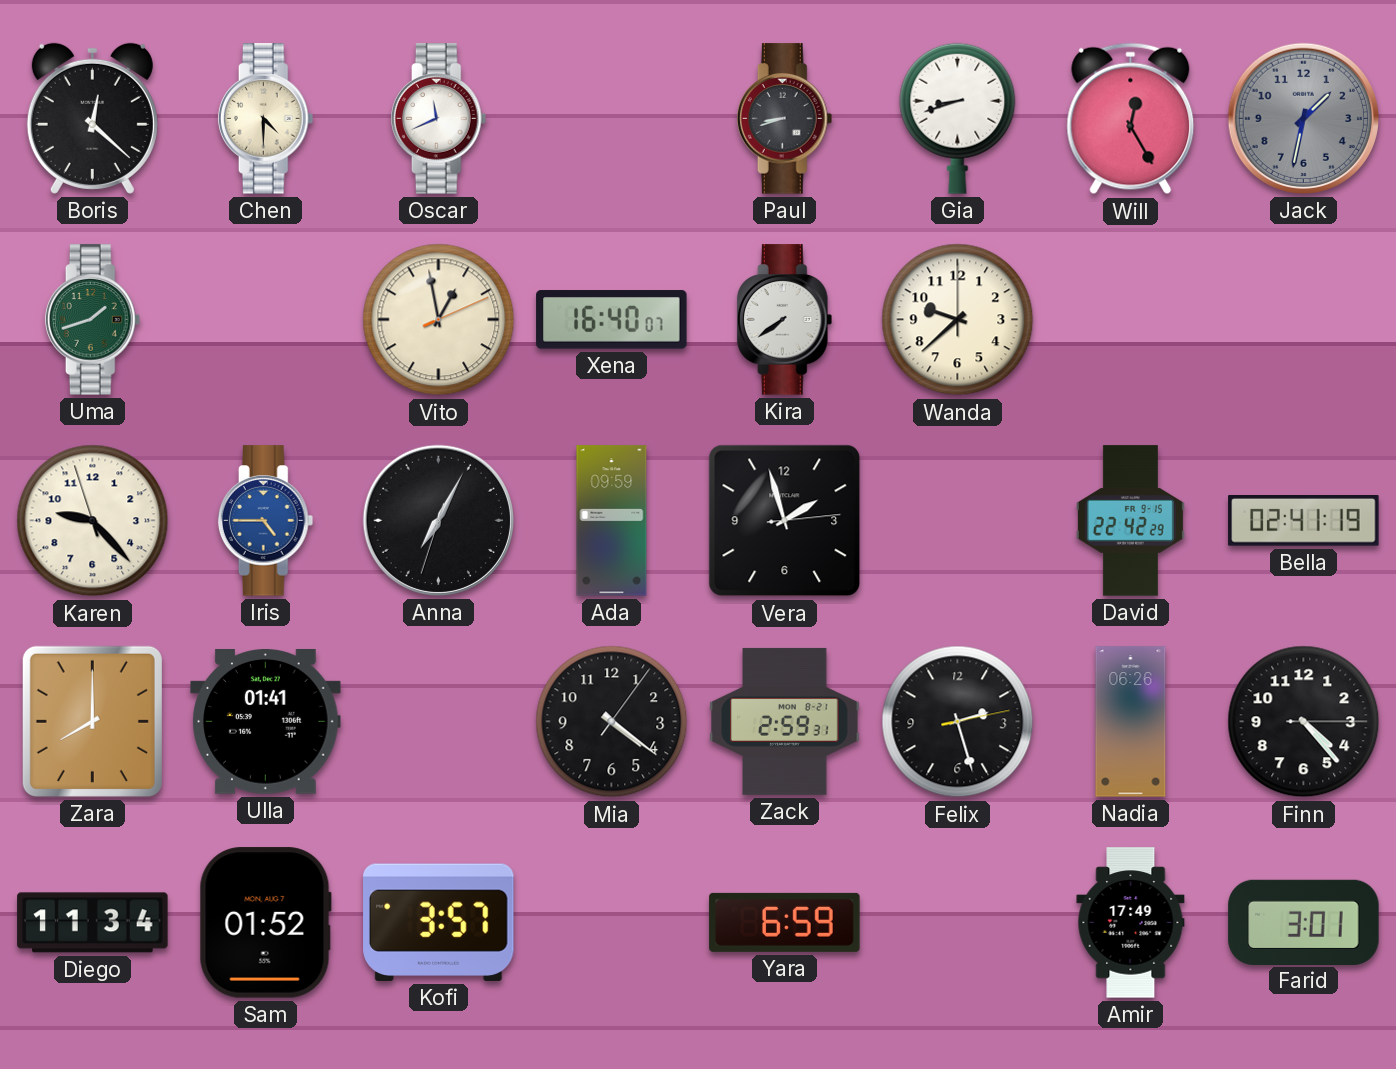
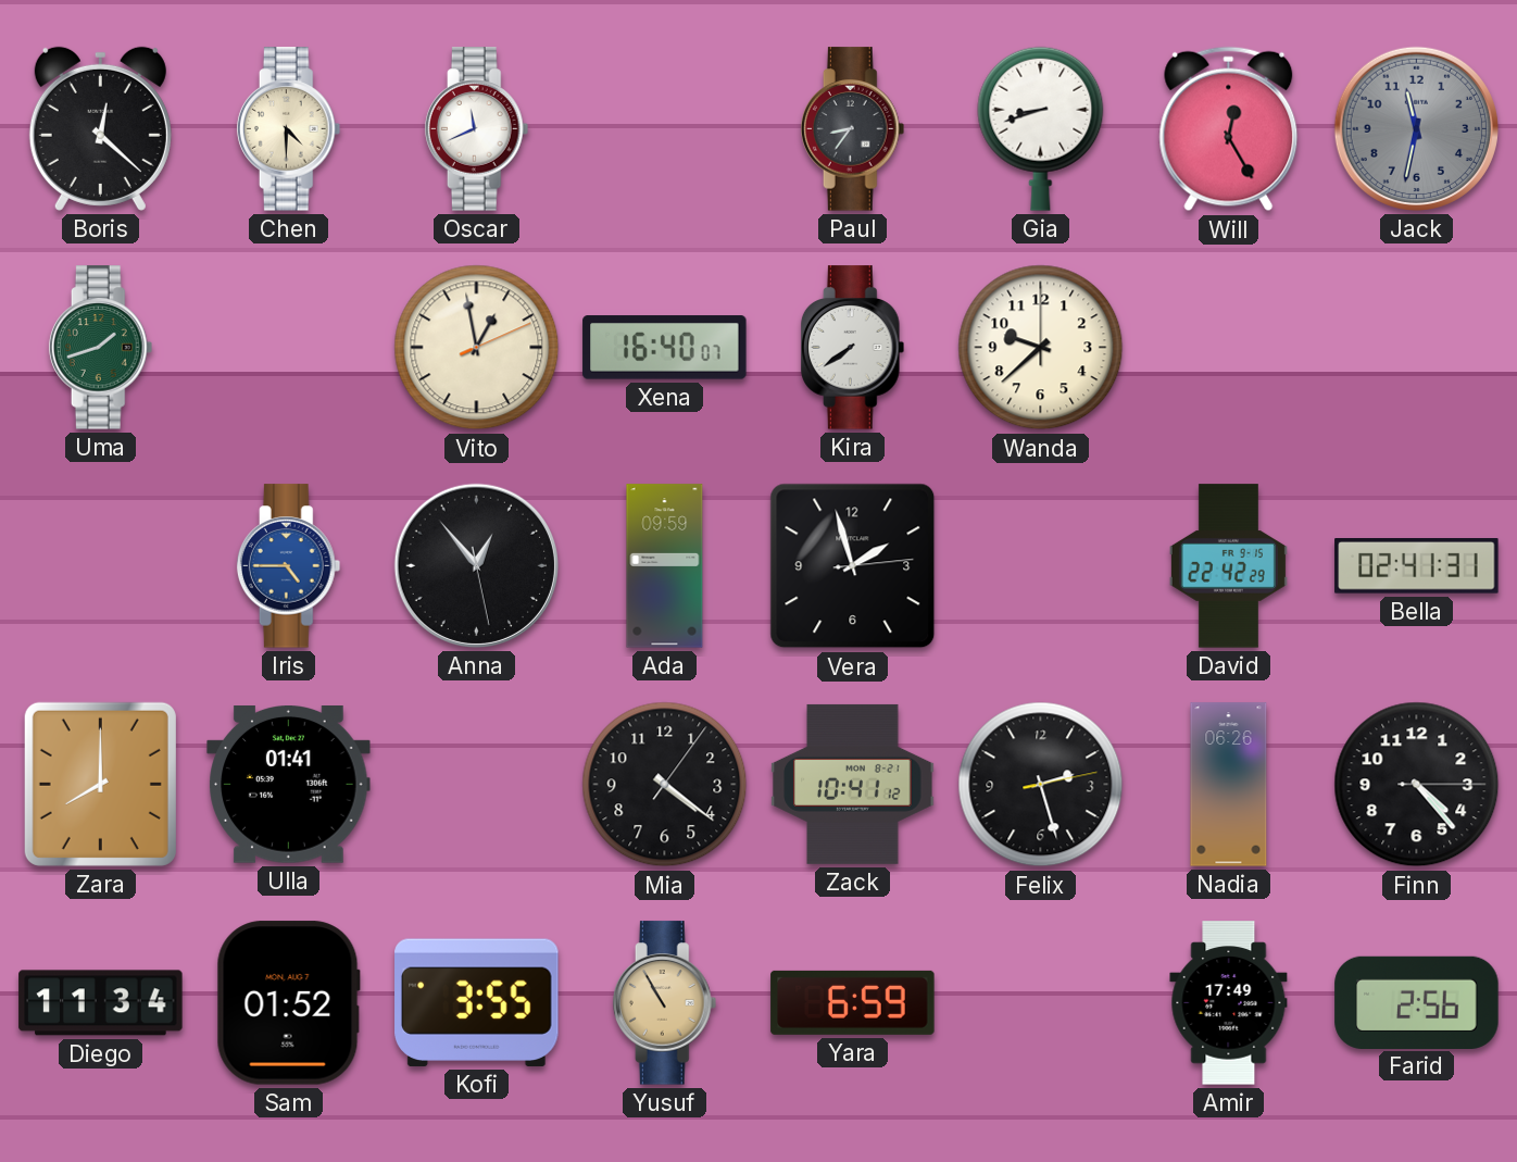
Paul: 8:42 -> 8:36 (853, 129)
Jack: 1:32 -> 11:32 (1416, 128)
Karen: 9:22 -> none (93, 521)
Anna: 7:04 -> 12:53 (476, 565)
Bella: 02:41:19 -> 02:41:31 (1417, 566)
Zack: 2:59 -> 10:41 (853, 784)
Kofi: 3:57 -> 3:55 (477, 1002)
Yusuf: none -> 10:55 (665, 1003)
Farid: 3:01 -> 2:56 (1417, 1002)
